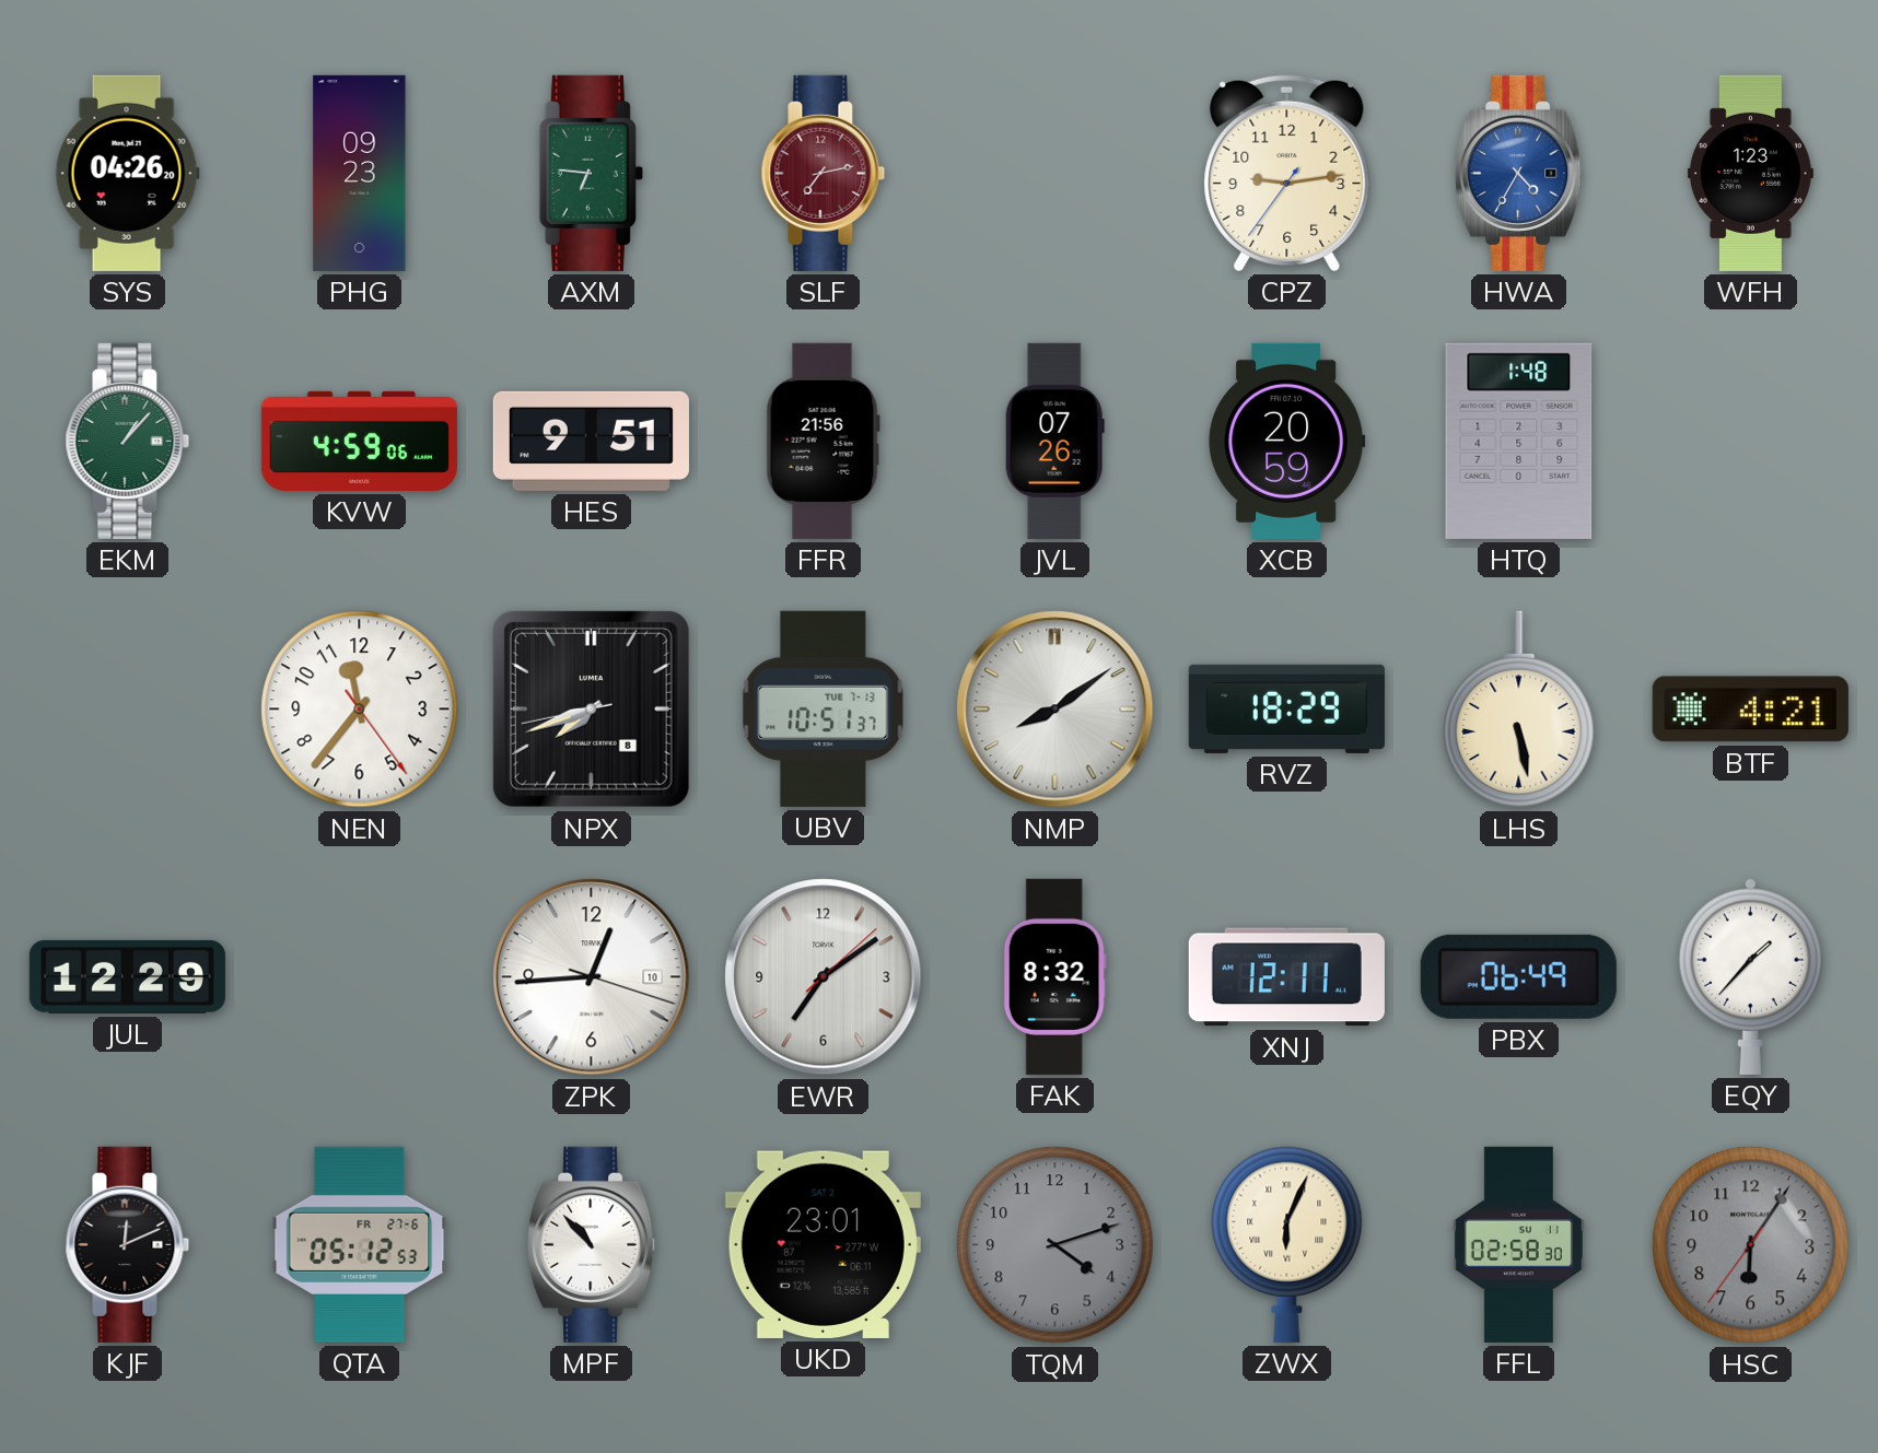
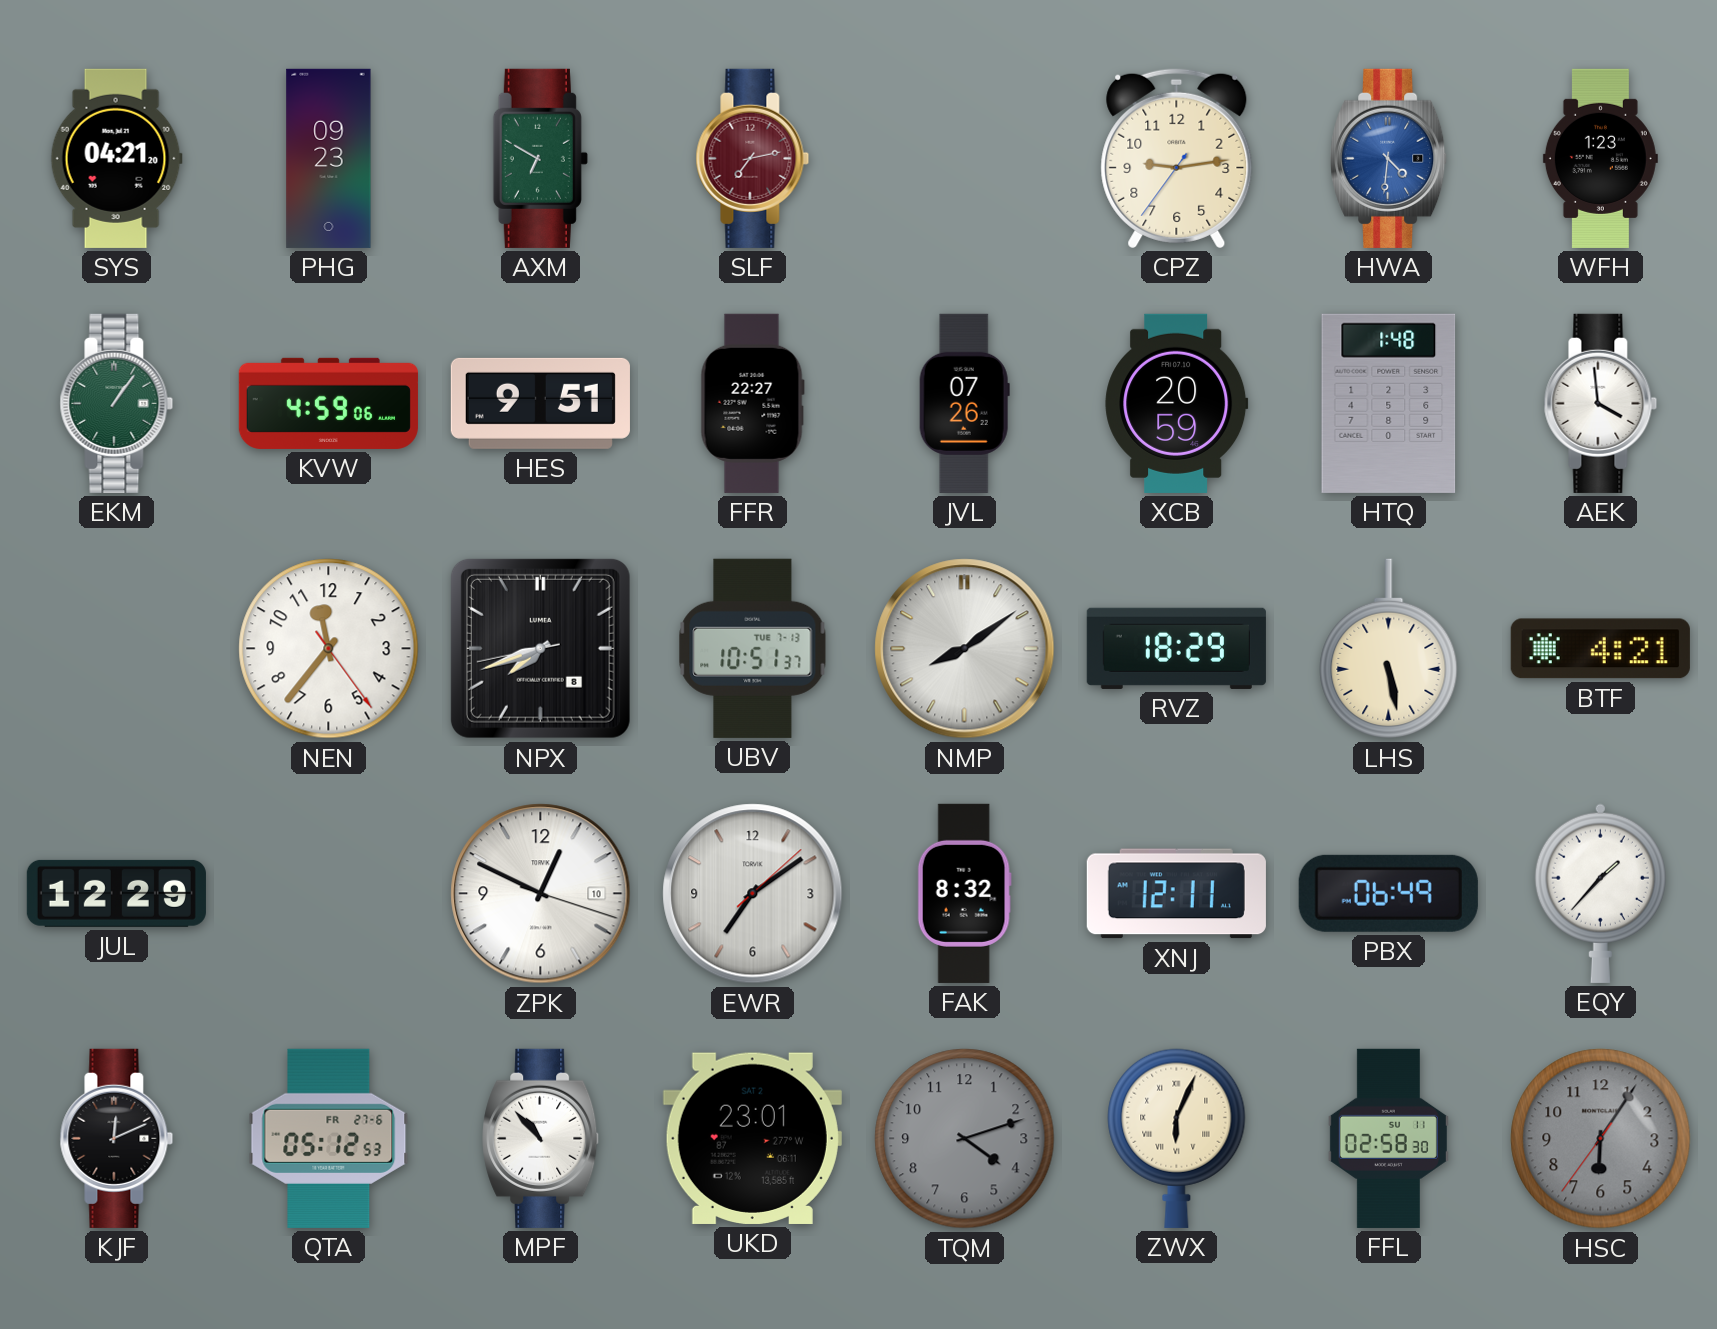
SYS: 04:26 -> 04:21 (116, 158)
AXM: 6:46 -> 6:50 (540, 158)
HWA: 4:35 -> 4:31 (1389, 158)
EKM: 1:07 -> 1:06 (117, 403)
FFR: 21:56 -> 22:27 (752, 403)
AEK: none -> 3:59 (1601, 403)
ZPK: 12:44 -> 12:49 (541, 894)
